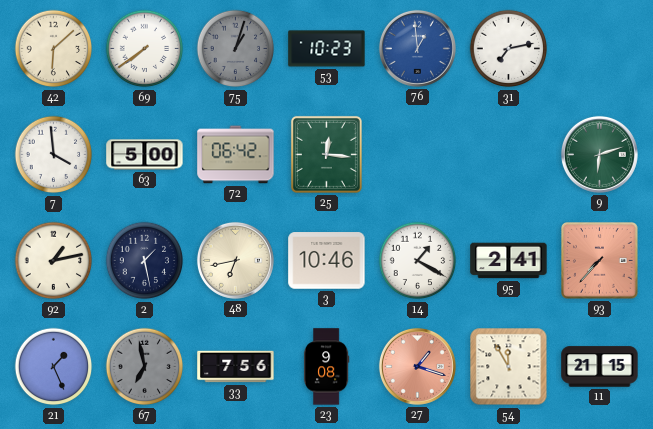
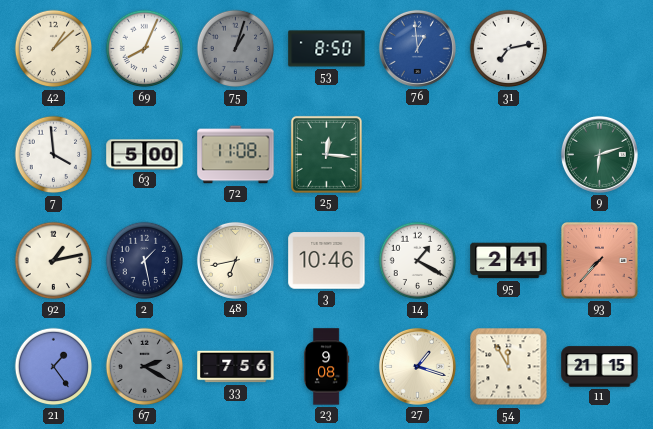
42: 6:08 -> 1:08 (54, 49)
69: 7:39 -> 8:04 (145, 49)
53: 10:23 -> 8:50 (327, 49)
72: 06:42 -> 11:08 (236, 155)
21: 1:26 -> 1:24 (54, 367)
67: 6:58 -> 2:20 (145, 367)
27 dial: salmon -> cream (417, 366)
